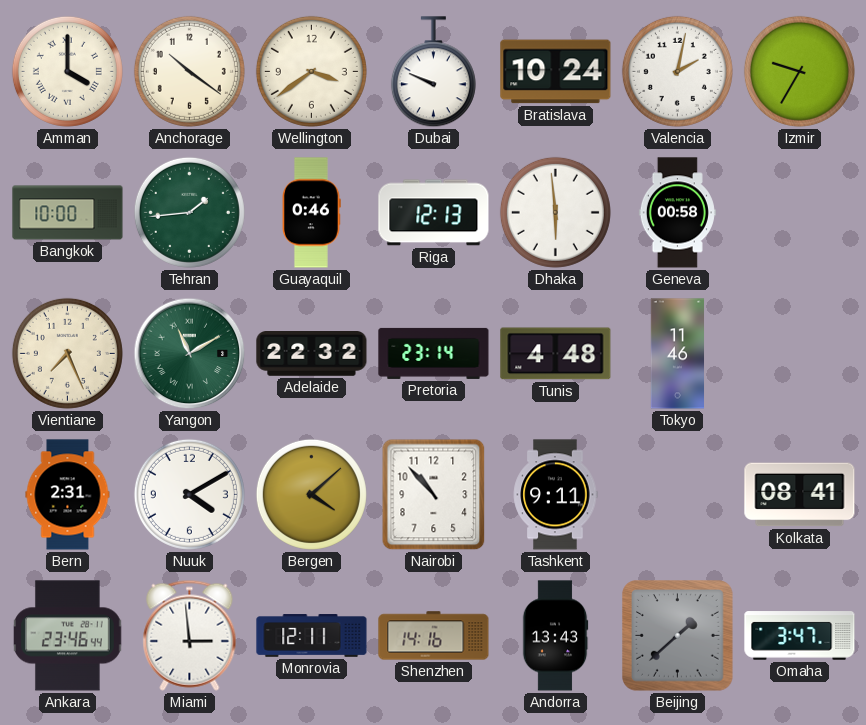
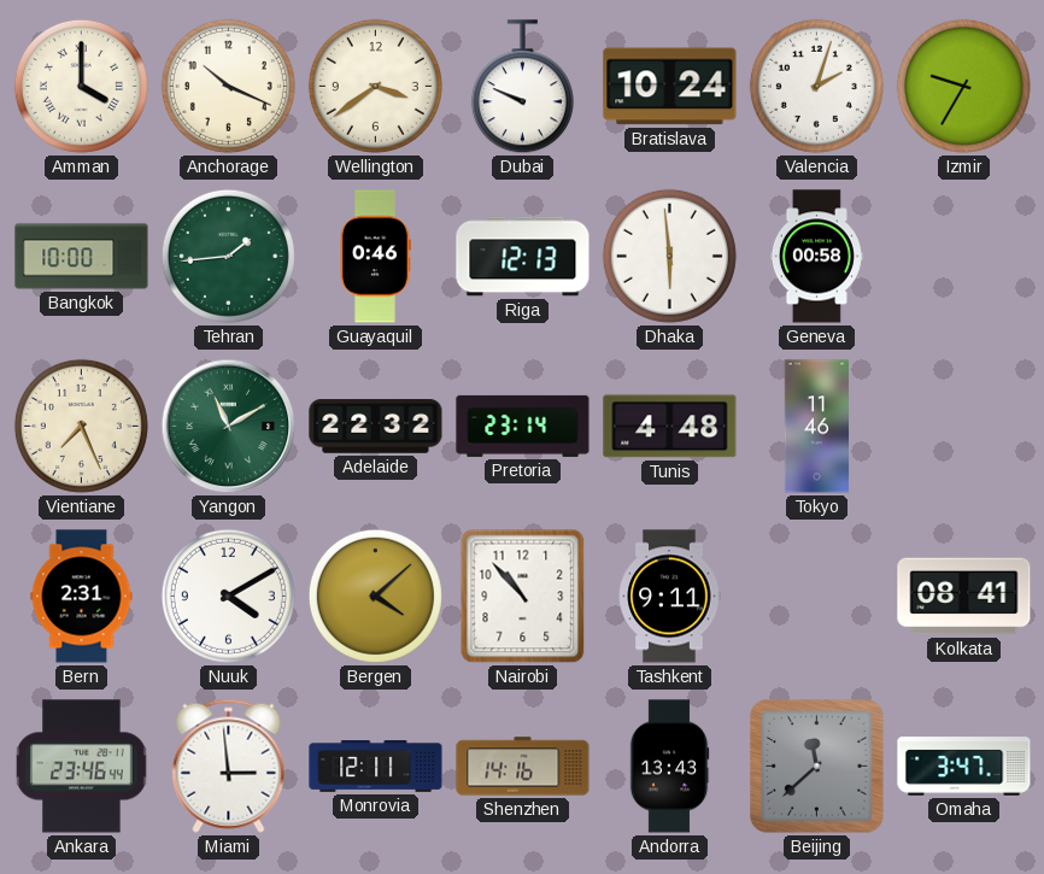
Anchorage: 10:21 -> 10:19 (228, 86)
Valencia: 2:02 -> 2:03 (816, 86)
Beijing: 1:38 -> 11:38 (817, 767)
